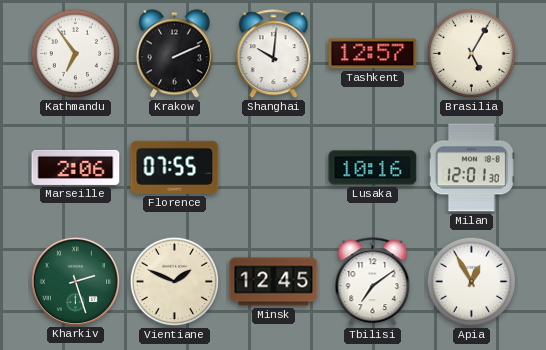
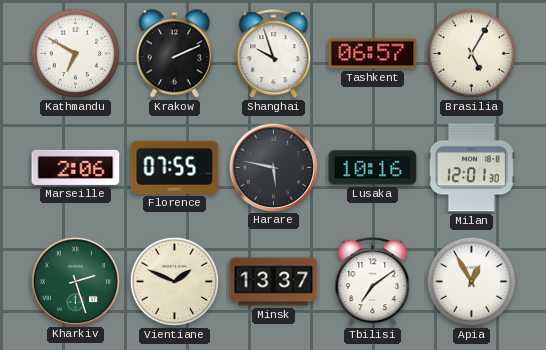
Kathmandu: 6:54 -> 6:50 (76, 54)
Shanghai: 10:01 -> 9:57 (274, 54)
Tashkent: 12:57 -> 06:57 (373, 54)
Harare: none -> 5:47 (273, 167)
Minsk: 12:45 -> 13:37 (274, 282)
